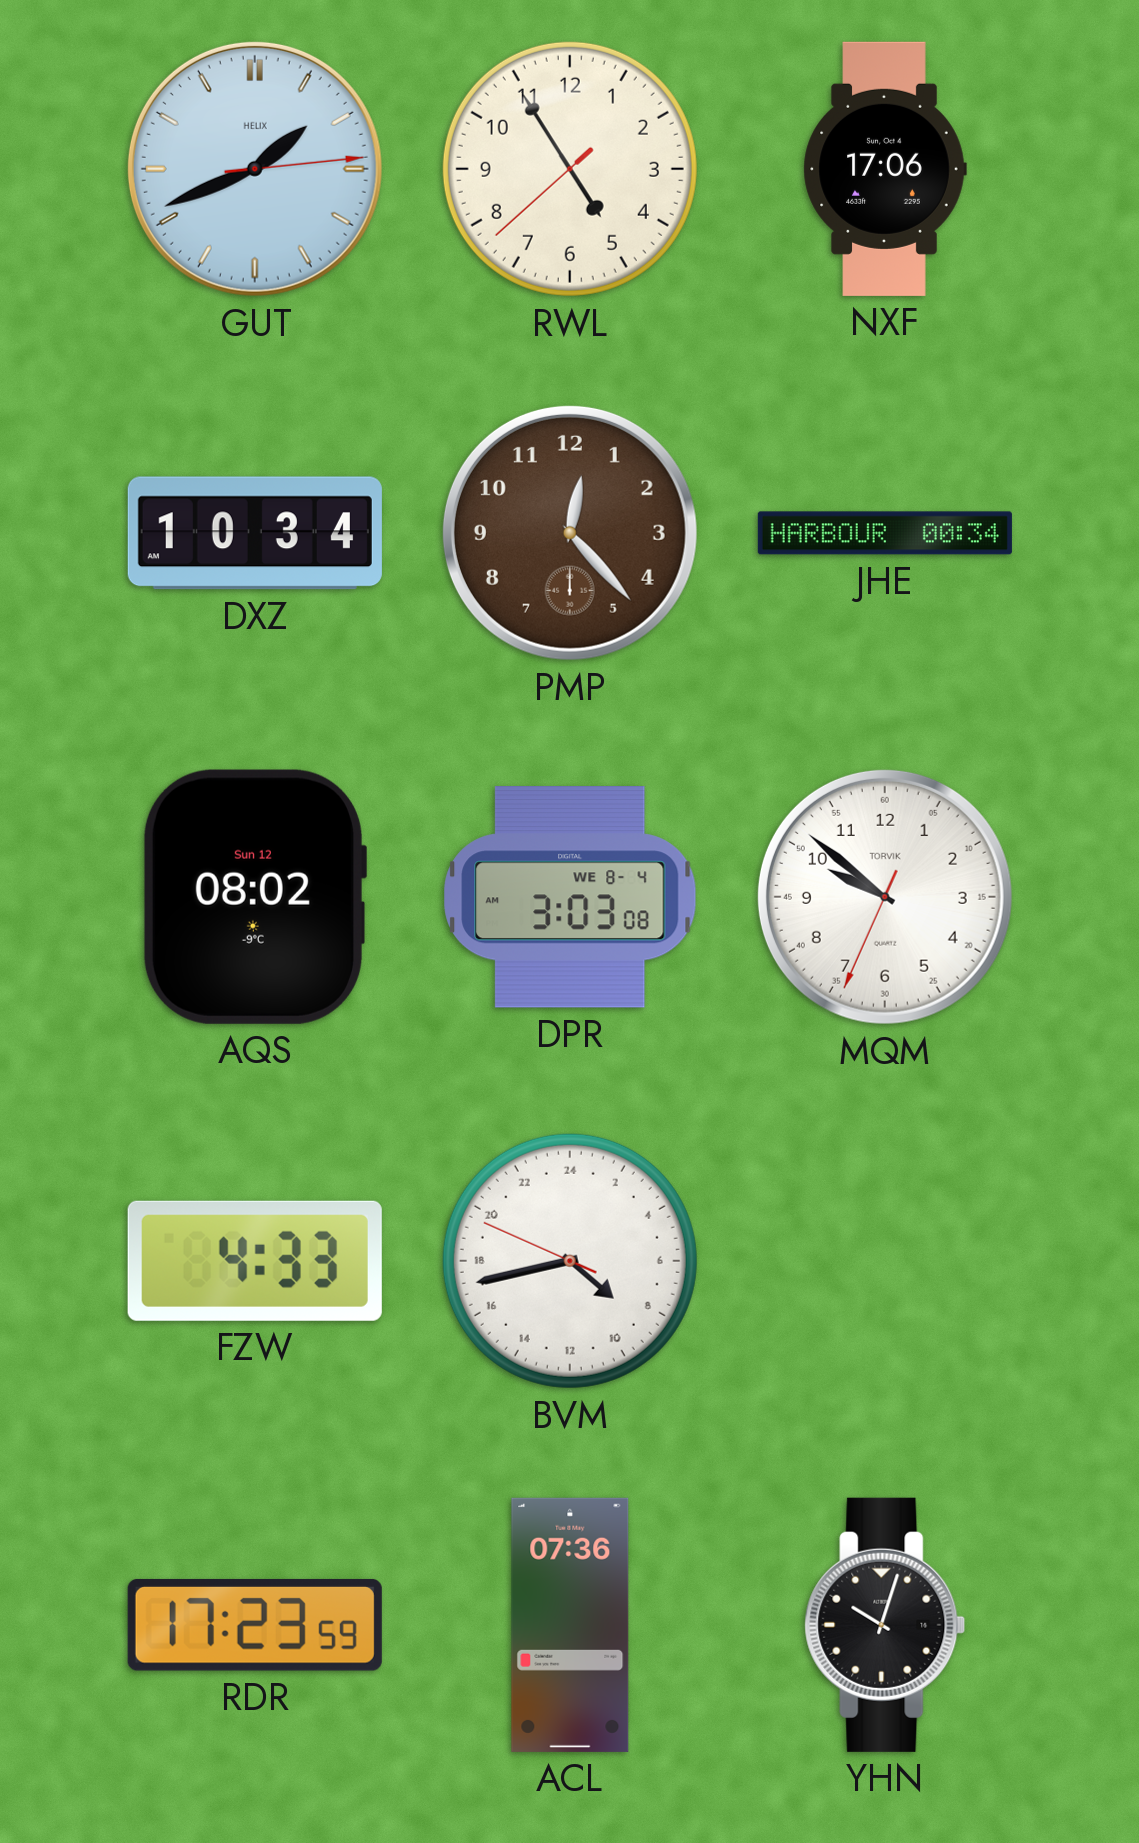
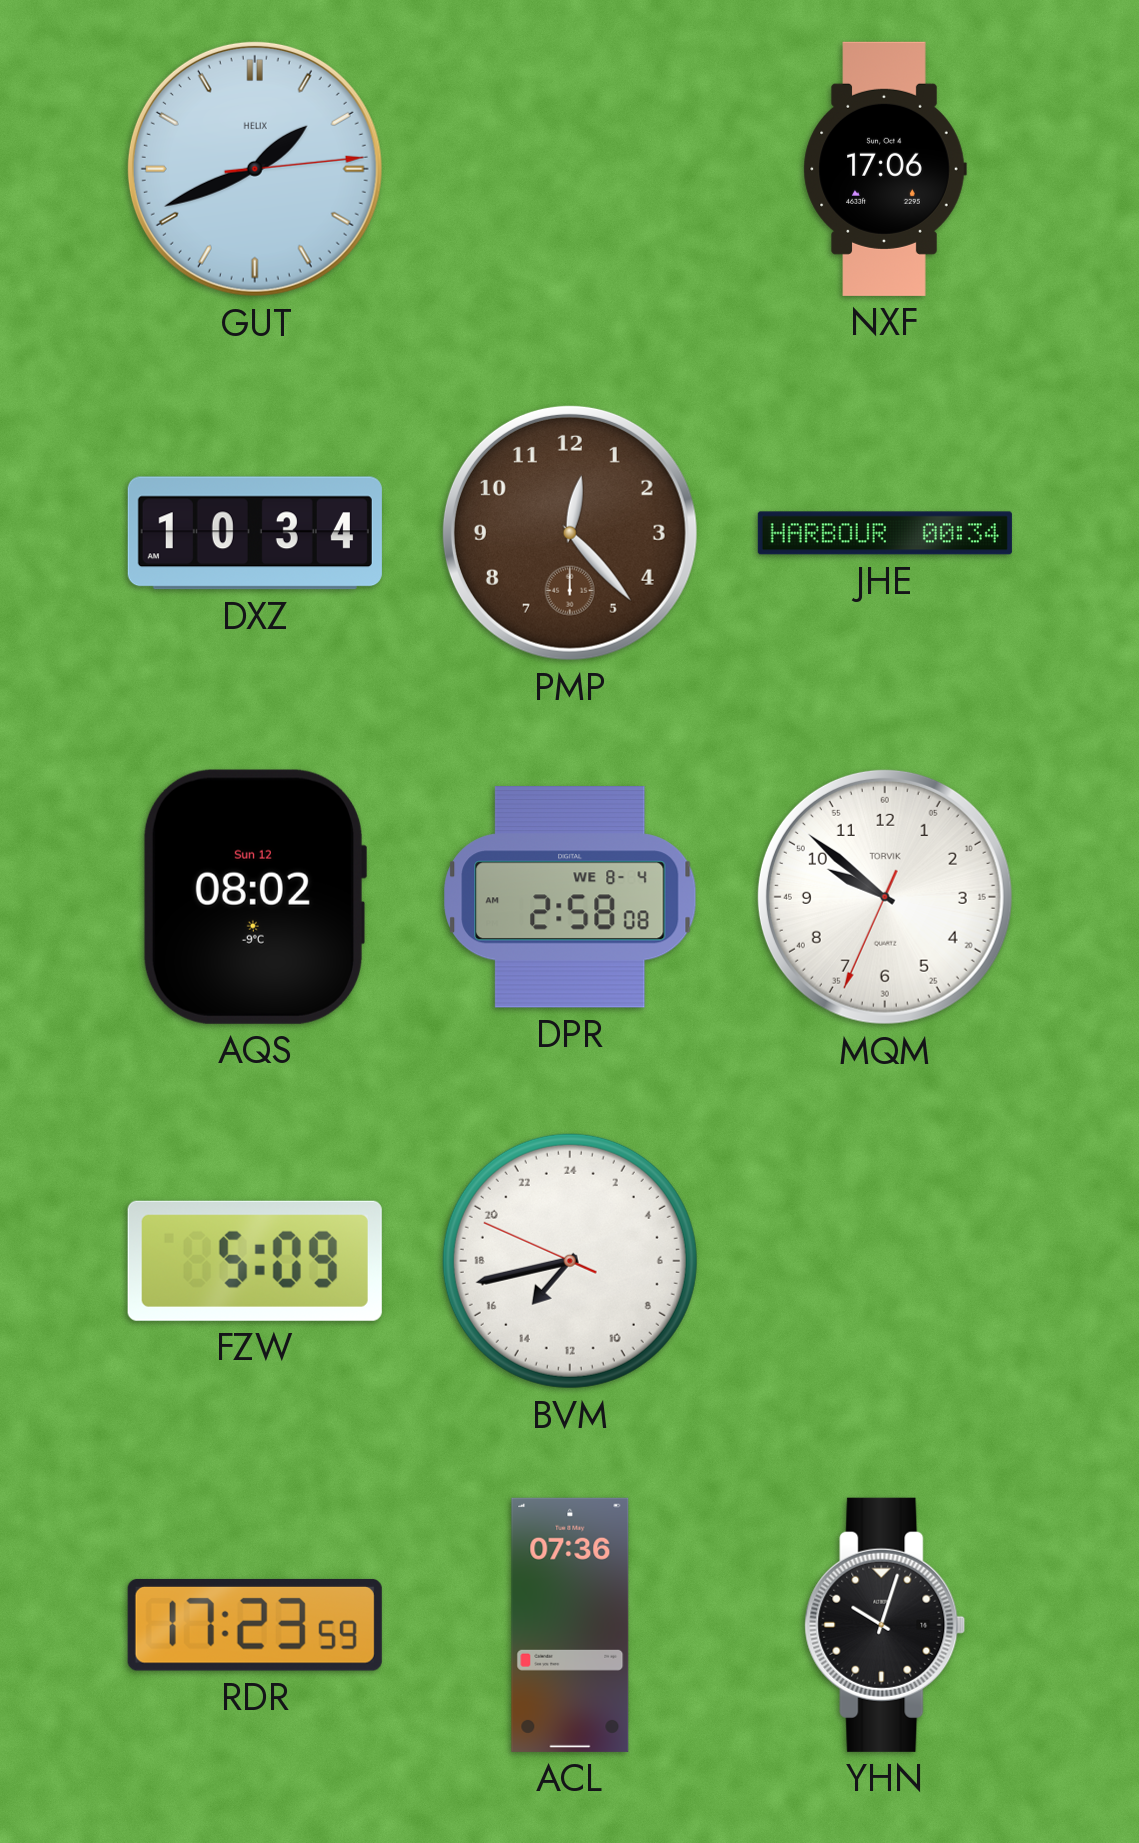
RWL: 4:54 -> none (570, 169)
DPR: 3:03 -> 2:58 (570, 897)
FZW: 4:33 -> 5:09 (255, 1261)
BVM: 8:42 -> 14:42 (570, 1261)
